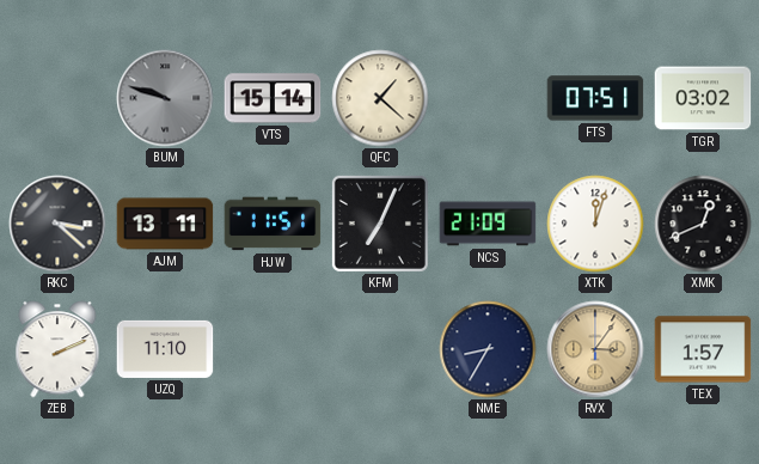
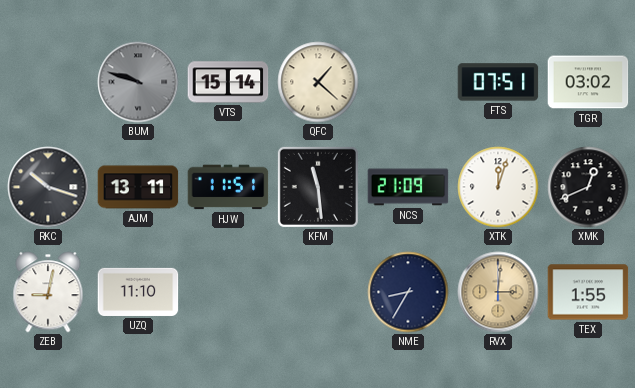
RKC: 3:22 -> 10:18 (48, 187)
KFM: 7:04 -> 11:29 (318, 187)
ZEB: 2:11 -> 9:02 (48, 292)
RVX: 3:06 -> 3:01 (498, 292)
TEX: 1:57 -> 1:55 (588, 292)
